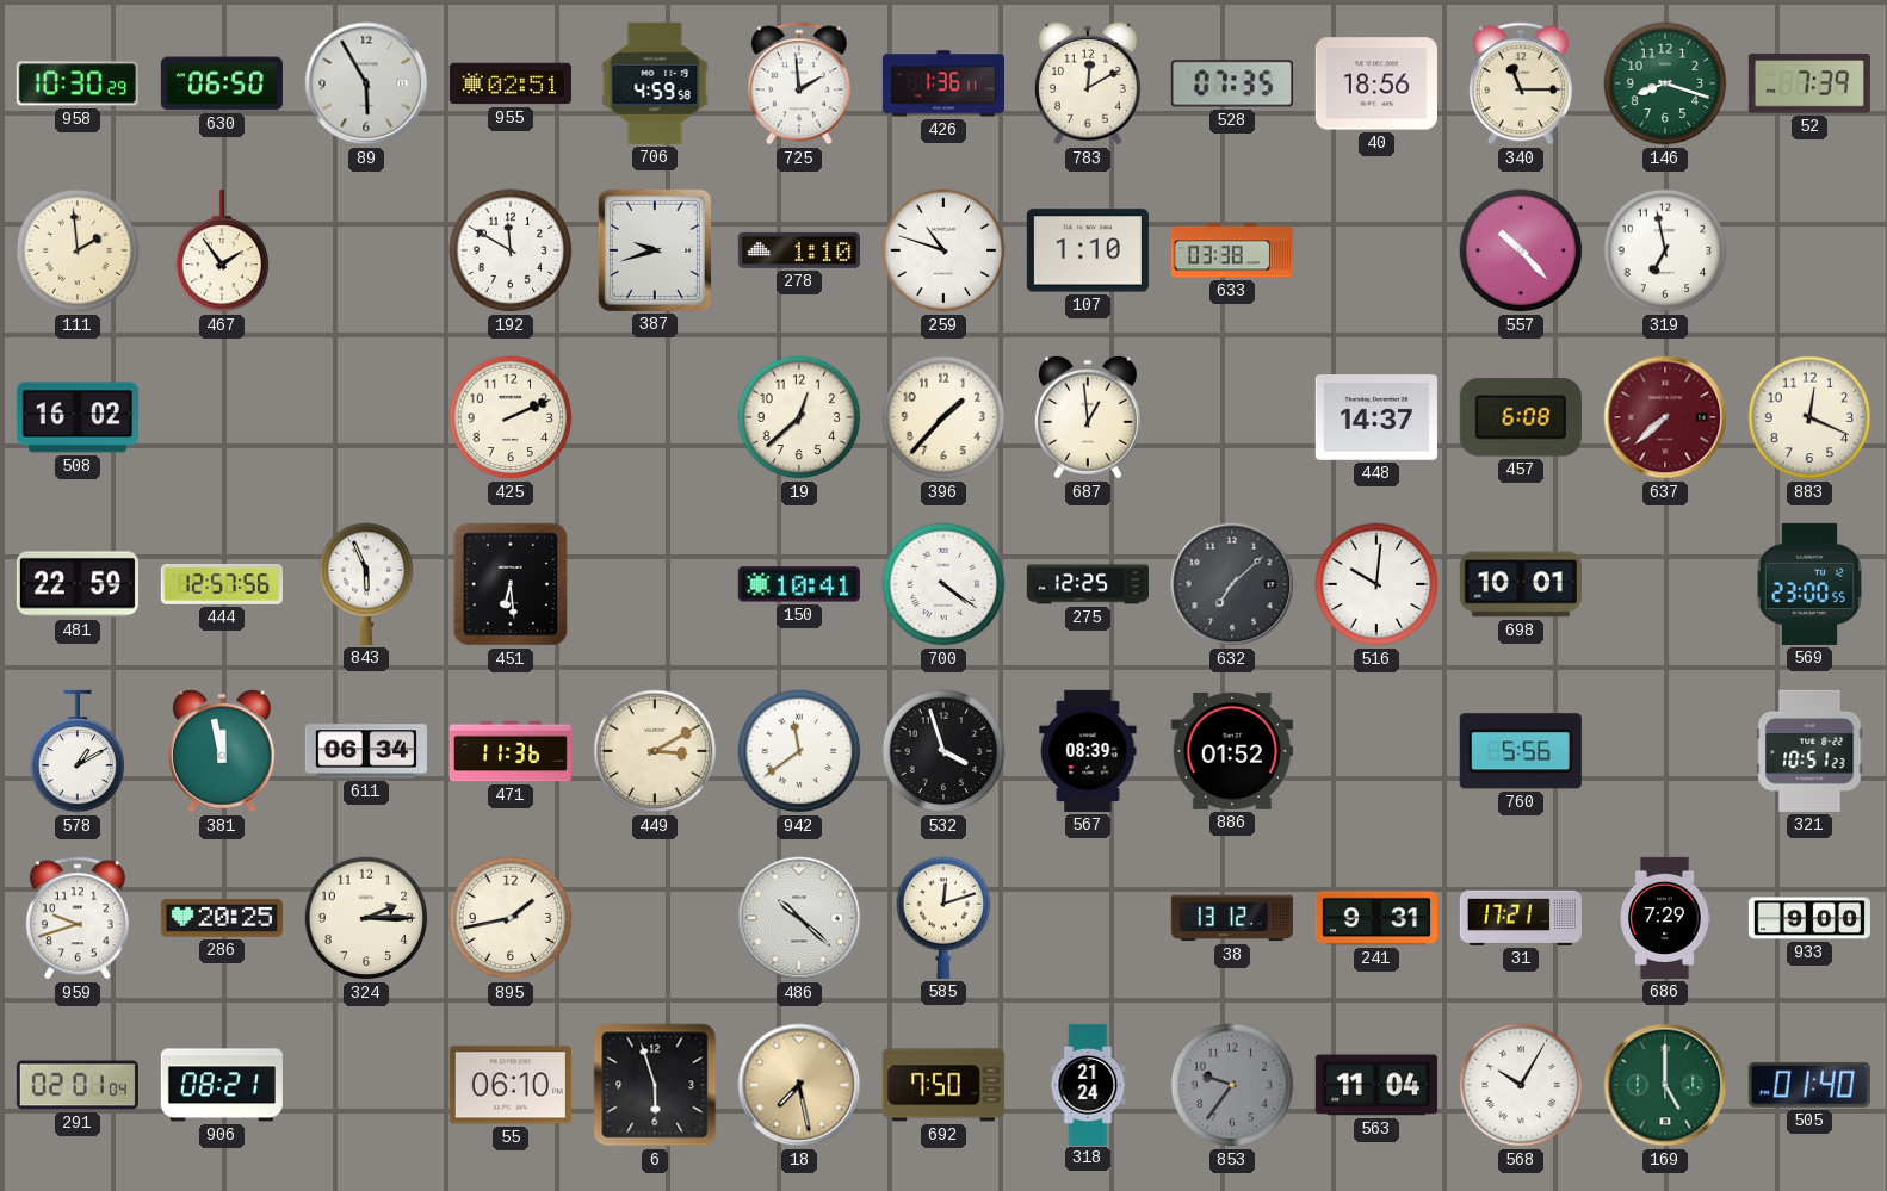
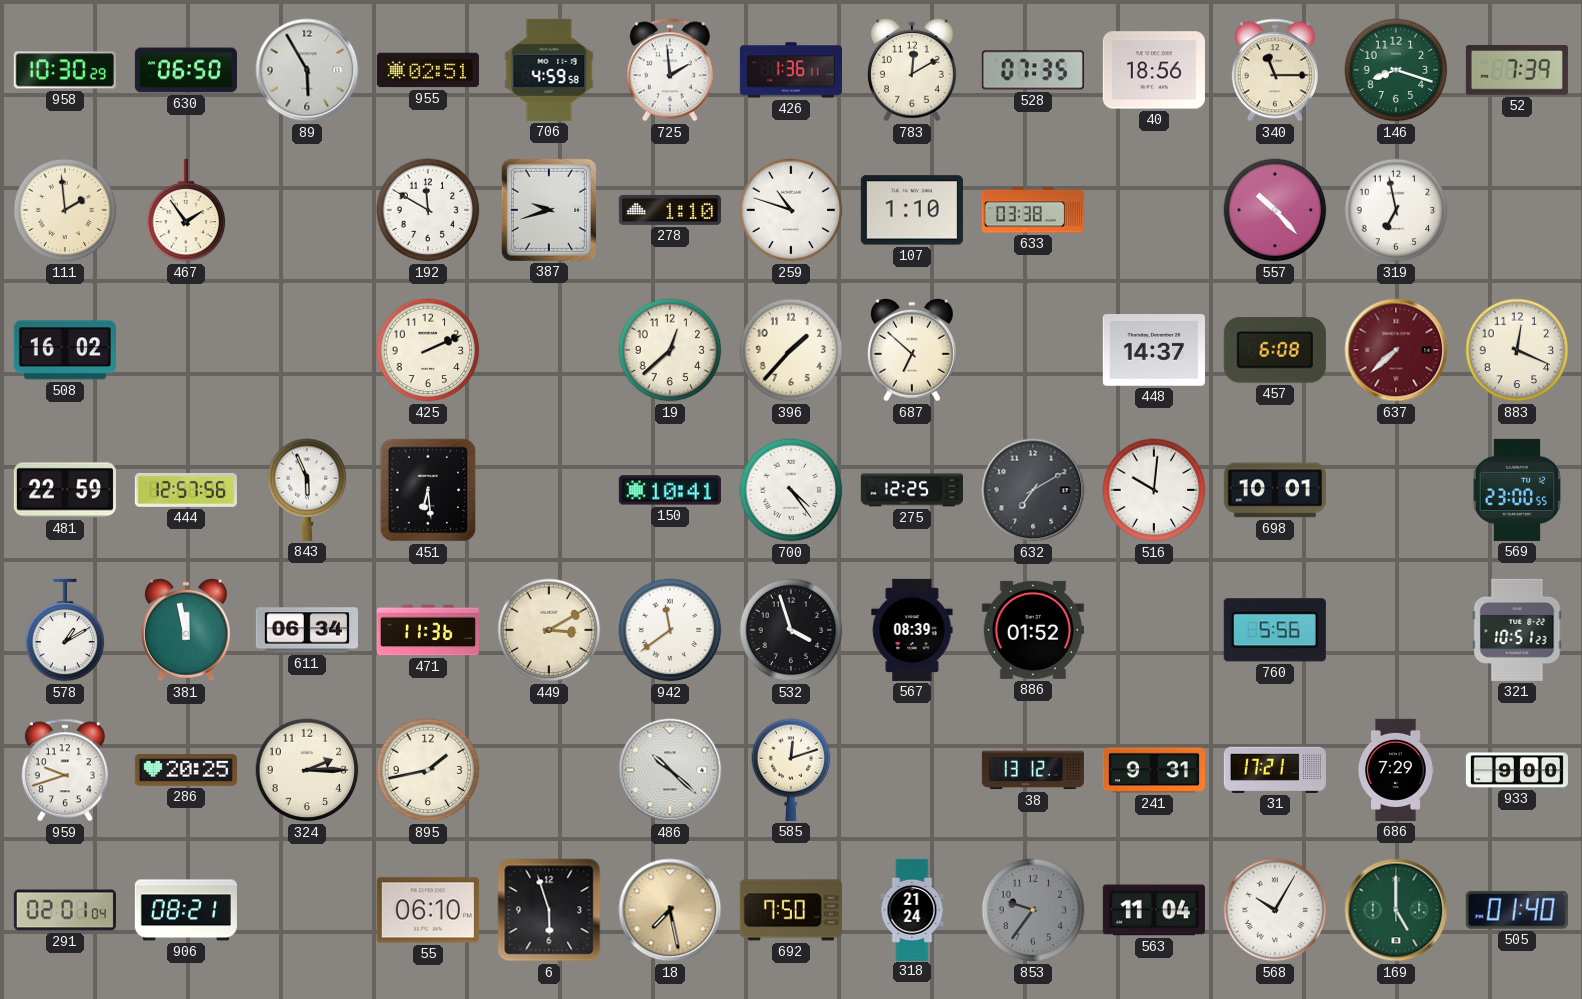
687: 12:59 -> 6:52 (912, 350)
700: 4:21 -> 4:24 (791, 490)
632: 7:08 -> 7:10 (1033, 490)
